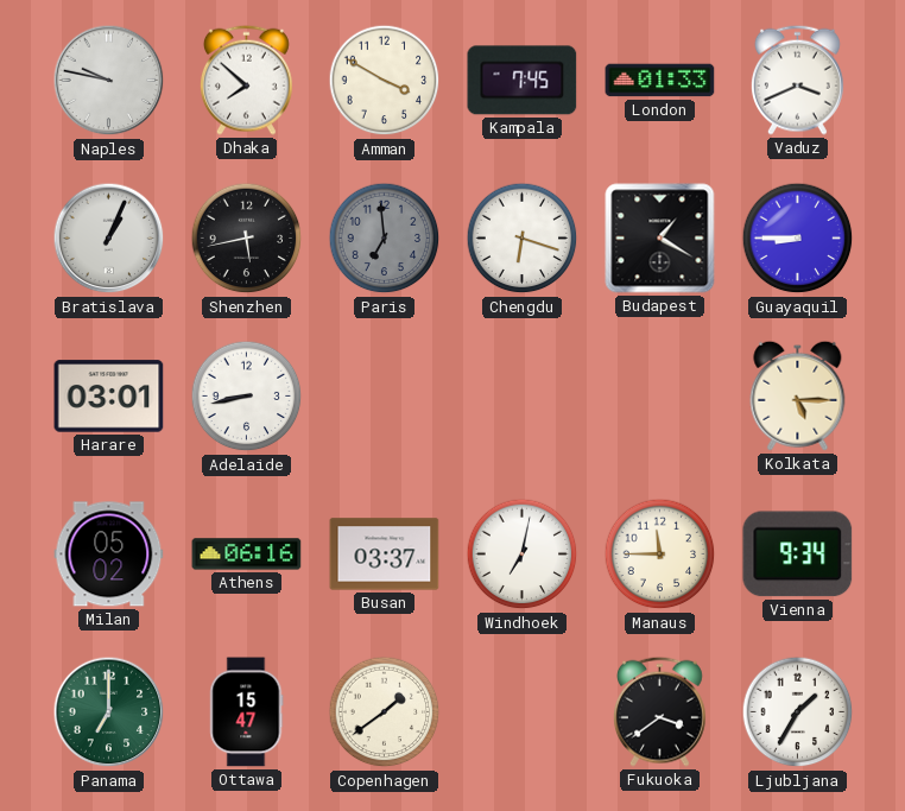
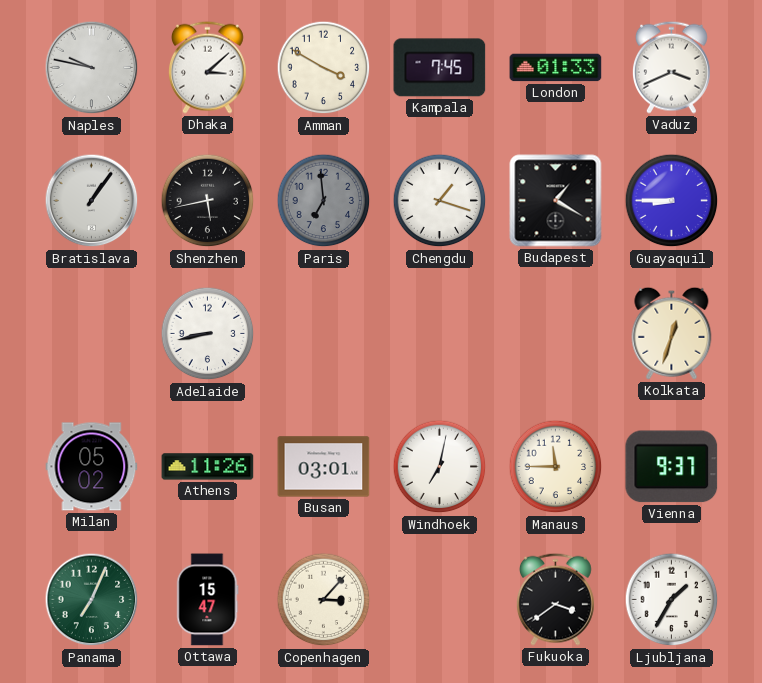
Dhaka: 7:52 -> 3:08 (208, 67)
Bratislava: 1:04 -> 1:06 (92, 201)
Chengdu: 6:18 -> 1:18 (440, 201)
Harare: 03:01 -> none (109, 397)
Kolkata: 5:15 -> 12:33 (672, 333)
Athens: 06:16 -> 11:26 (208, 467)
Busan: 03:37 -> 03:01 (324, 467)
Vienna: 9:34 -> 9:37 (672, 467)
Panama: 7:00 -> 7:04 (92, 600)
Copenhagen: 1:39 -> 3:07 (324, 600)
